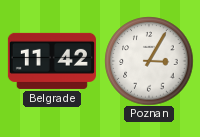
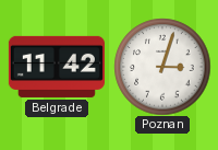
Poznan: 3:05 -> 3:03 (162, 67)
